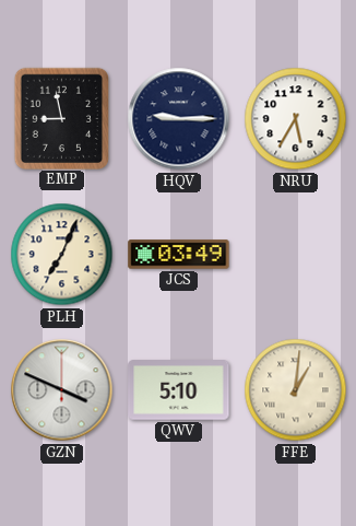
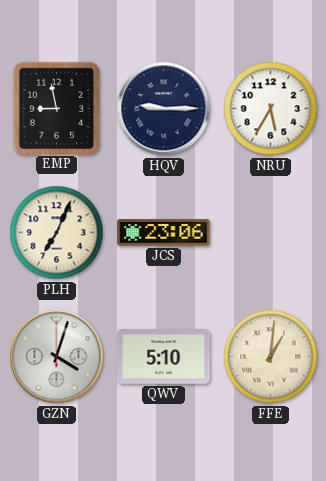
JCS: 03:49 -> 23:06 (164, 233)
GZN: 3:49 -> 4:03 (57, 357)
